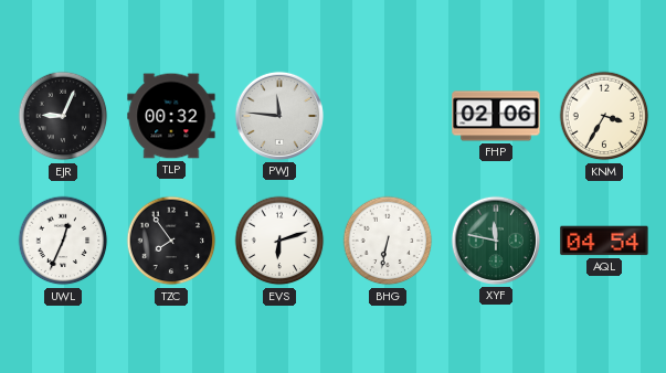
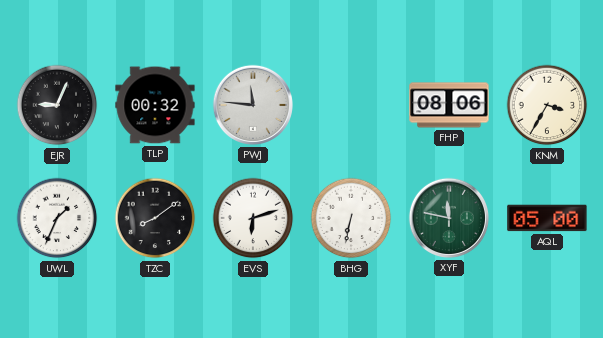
FHP: 02:06 -> 08:06 (449, 105)
UWL: 12:34 -> 1:34 (57, 218)
TZC: 7:54 -> 8:09 (155, 218)
AQL: 04:54 -> 05:00 (547, 218)
